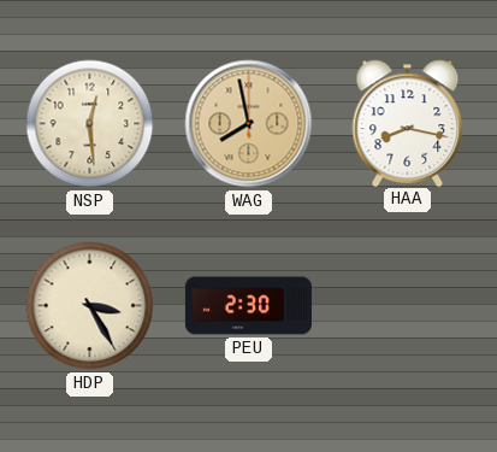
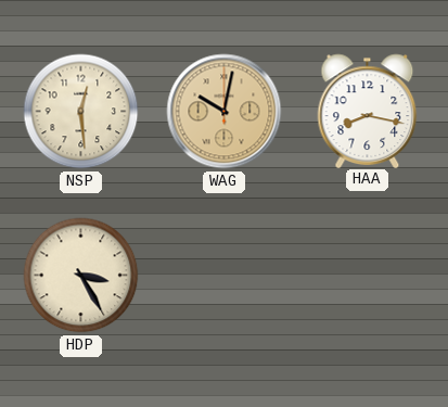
WAG: 7:58 -> 10:02 (225, 112)
PEU: 2:30 -> none (248, 306)
